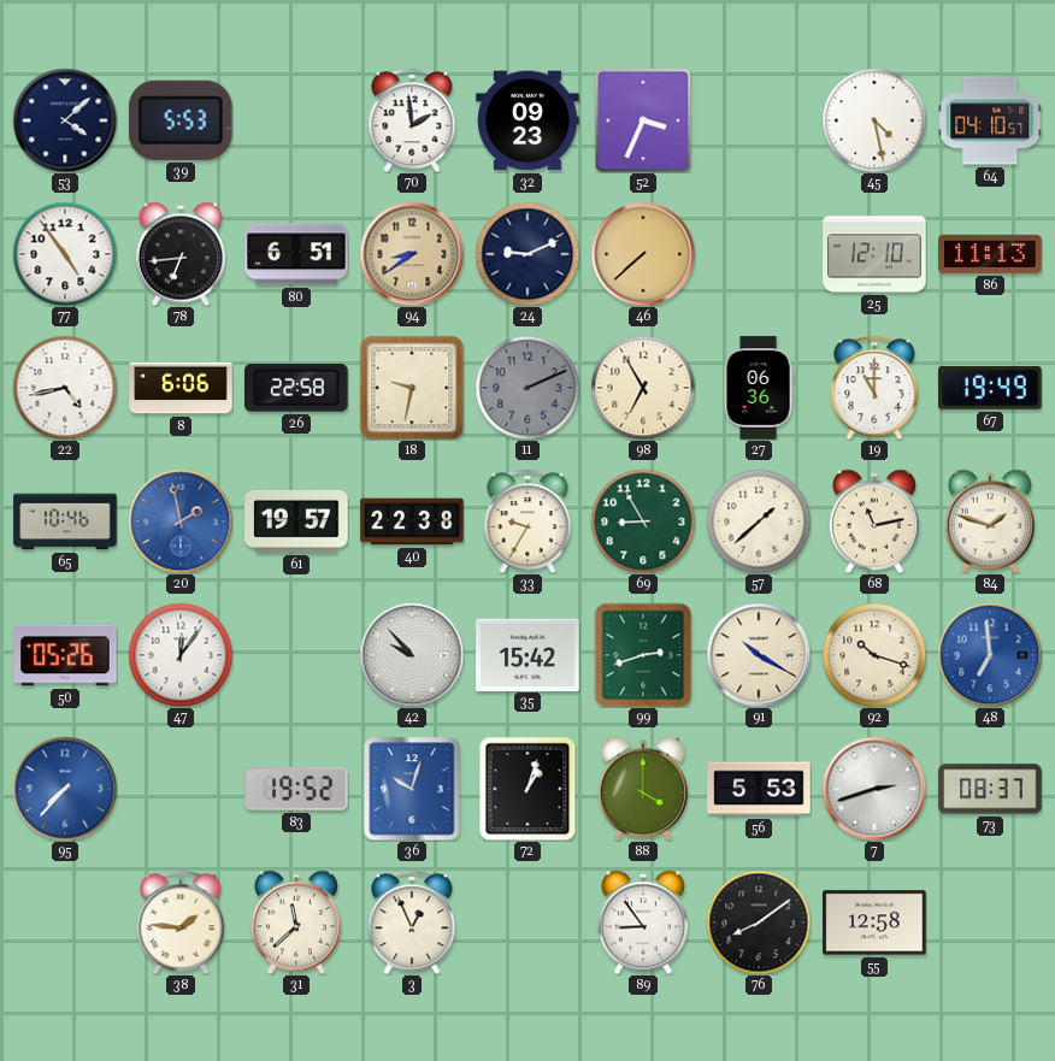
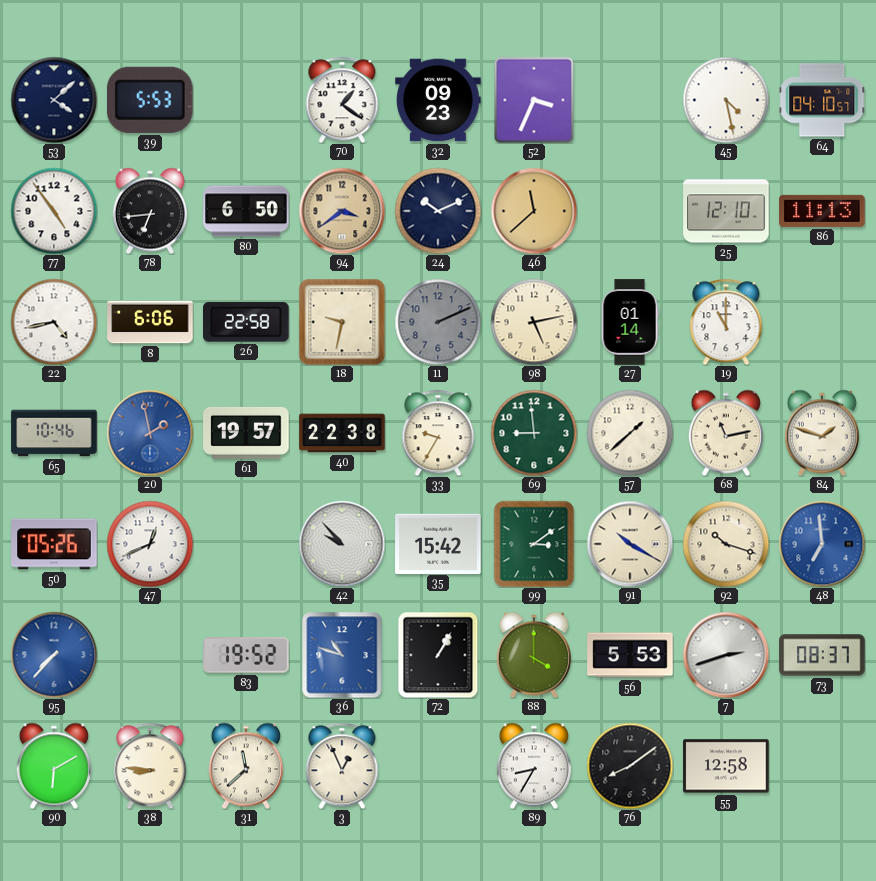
70: 1:59 -> 1:21 (342, 100)
80: 6:51 -> 6:50 (246, 211)
94: 8:39 -> 3:39 (342, 211)
24: 9:11 -> 10:11 (438, 211)
46: 7:38 -> 11:38 (534, 211)
98: 6:55 -> 5:13 (534, 322)
27: 06:36 -> 01:14 (630, 322)
67: 19:49 -> none (990, 388)
69: 8:55 -> 8:59 (534, 433)
47: 12:06 -> 12:41 (150, 544)
99: 2:42 -> 3:09 (534, 544)
36: 10:03 -> 10:48 (342, 655)
72: 1:03 -> 1:05 (438, 655)
90: none -> 6:10 (54, 766)
38: 1:46 -> 8:46 (150, 766)
89: 8:54 -> 8:35 (534, 766)
